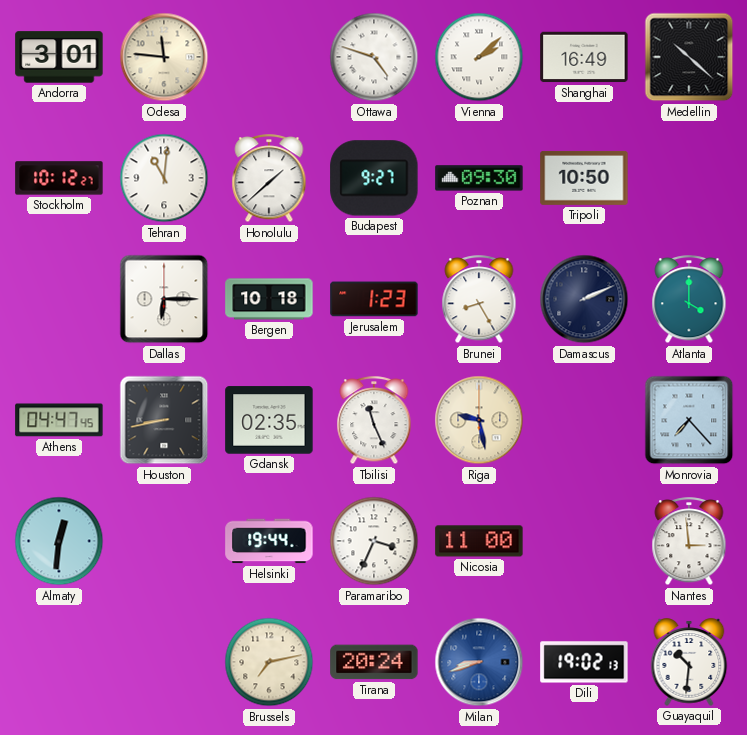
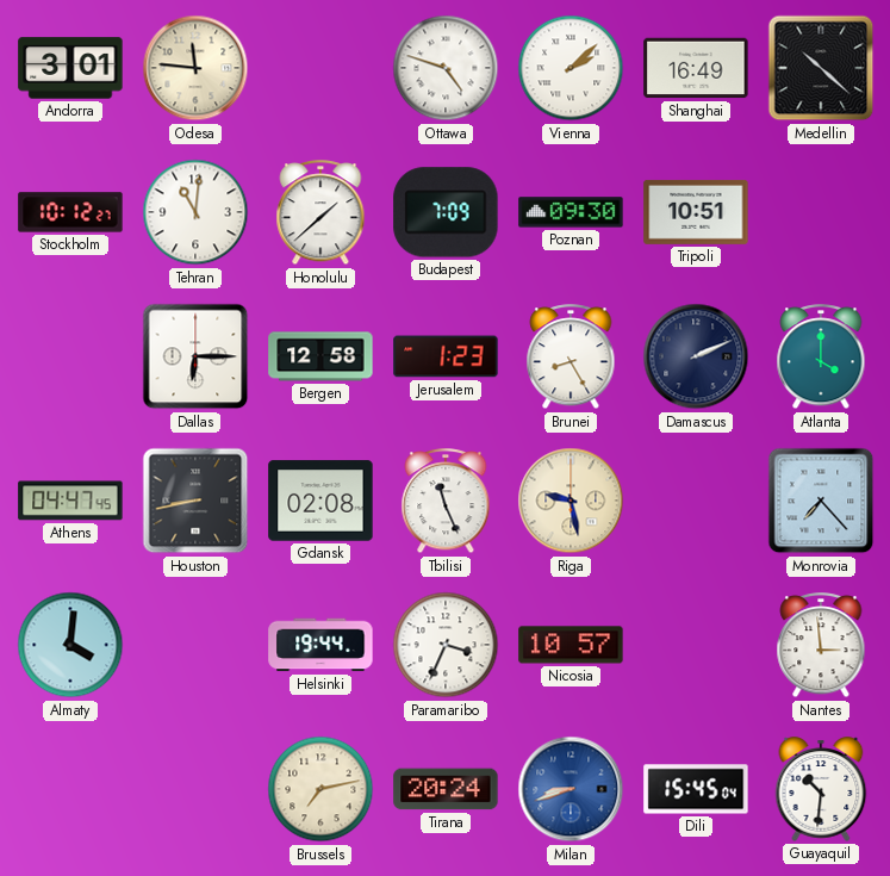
Budapest: 9:27 -> 7:09 (446, 212)
Tripoli: 10:50 -> 10:51 (696, 212)
Bergen: 10:18 -> 12:58 (320, 356)
Gdansk: 02:35 -> 02:08 (320, 501)
Almaty: 12:31 -> 4:01 (70, 645)
Nicosia: 11:00 -> 10:57 (571, 645)
Dili: 19:02 -> 15:45 (696, 789)
